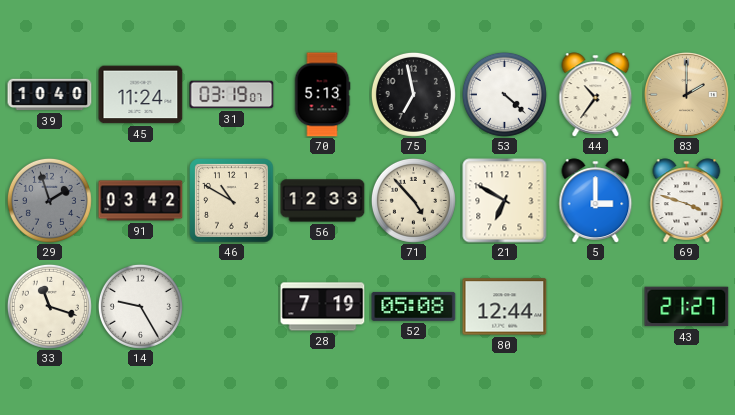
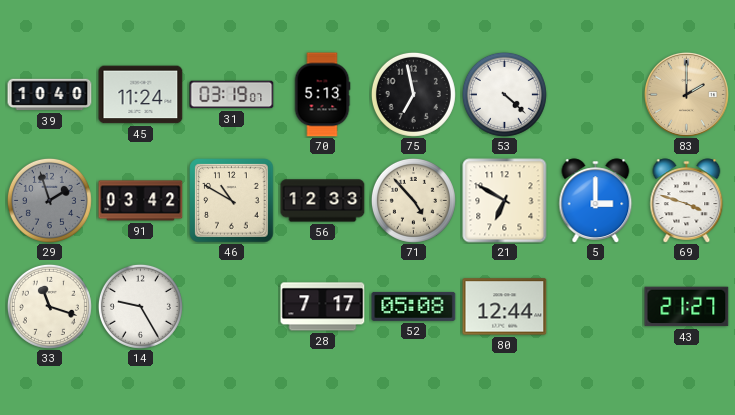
44: 10:36 -> none (596, 95)
28: 7:19 -> 7:17 (323, 307)
